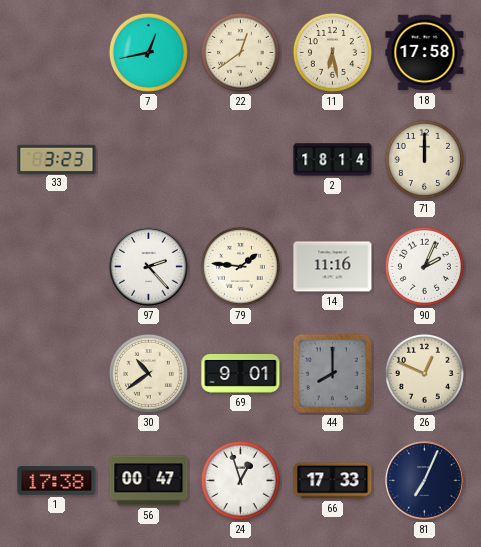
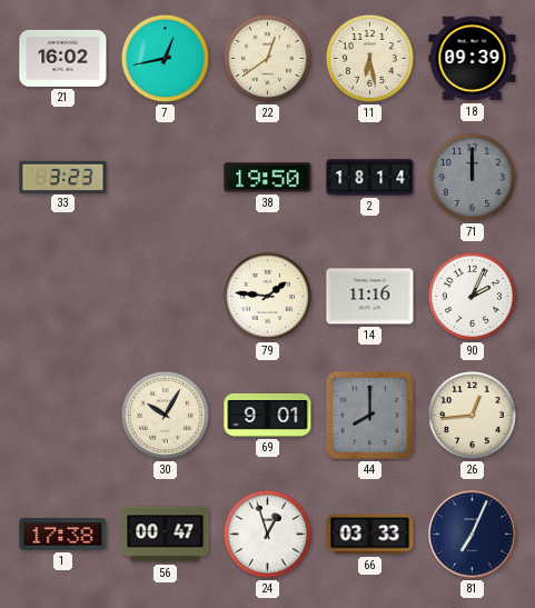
21: none -> 16:02 (63, 58)
18: 17:58 -> 09:39 (473, 59)
38: none -> 19:50 (268, 178)
71 dial: cream -> grey (472, 177)
97: 2:23 -> none (149, 267)
30: 10:39 -> 10:05 (165, 415)
26: 12:49 -> 12:44 (472, 415)
66: 17:33 -> 03:33 (370, 535)
